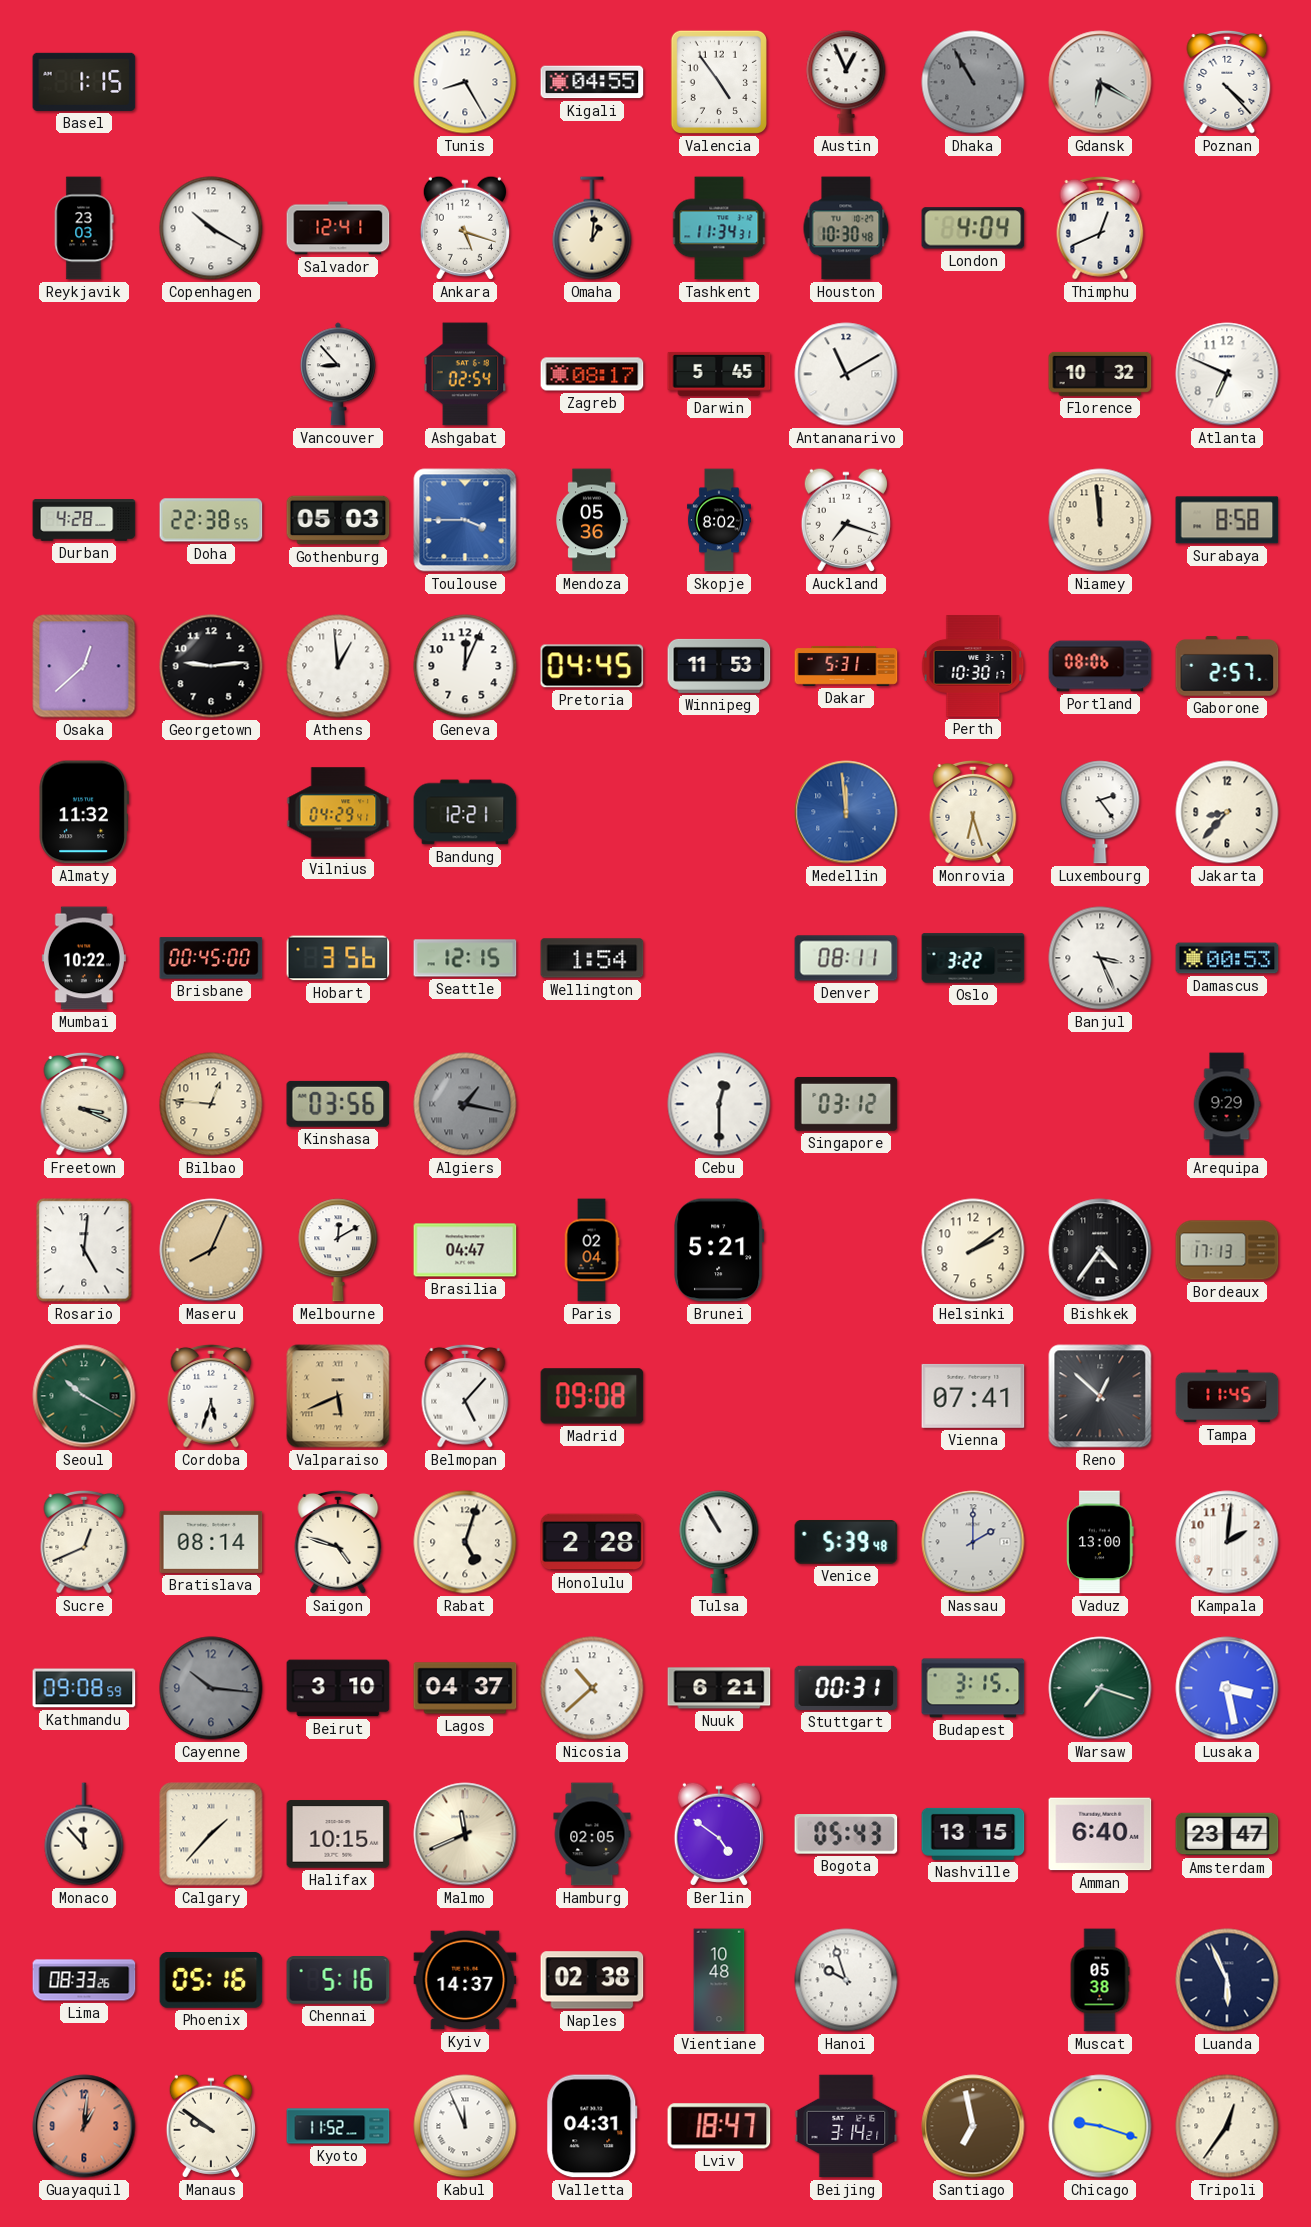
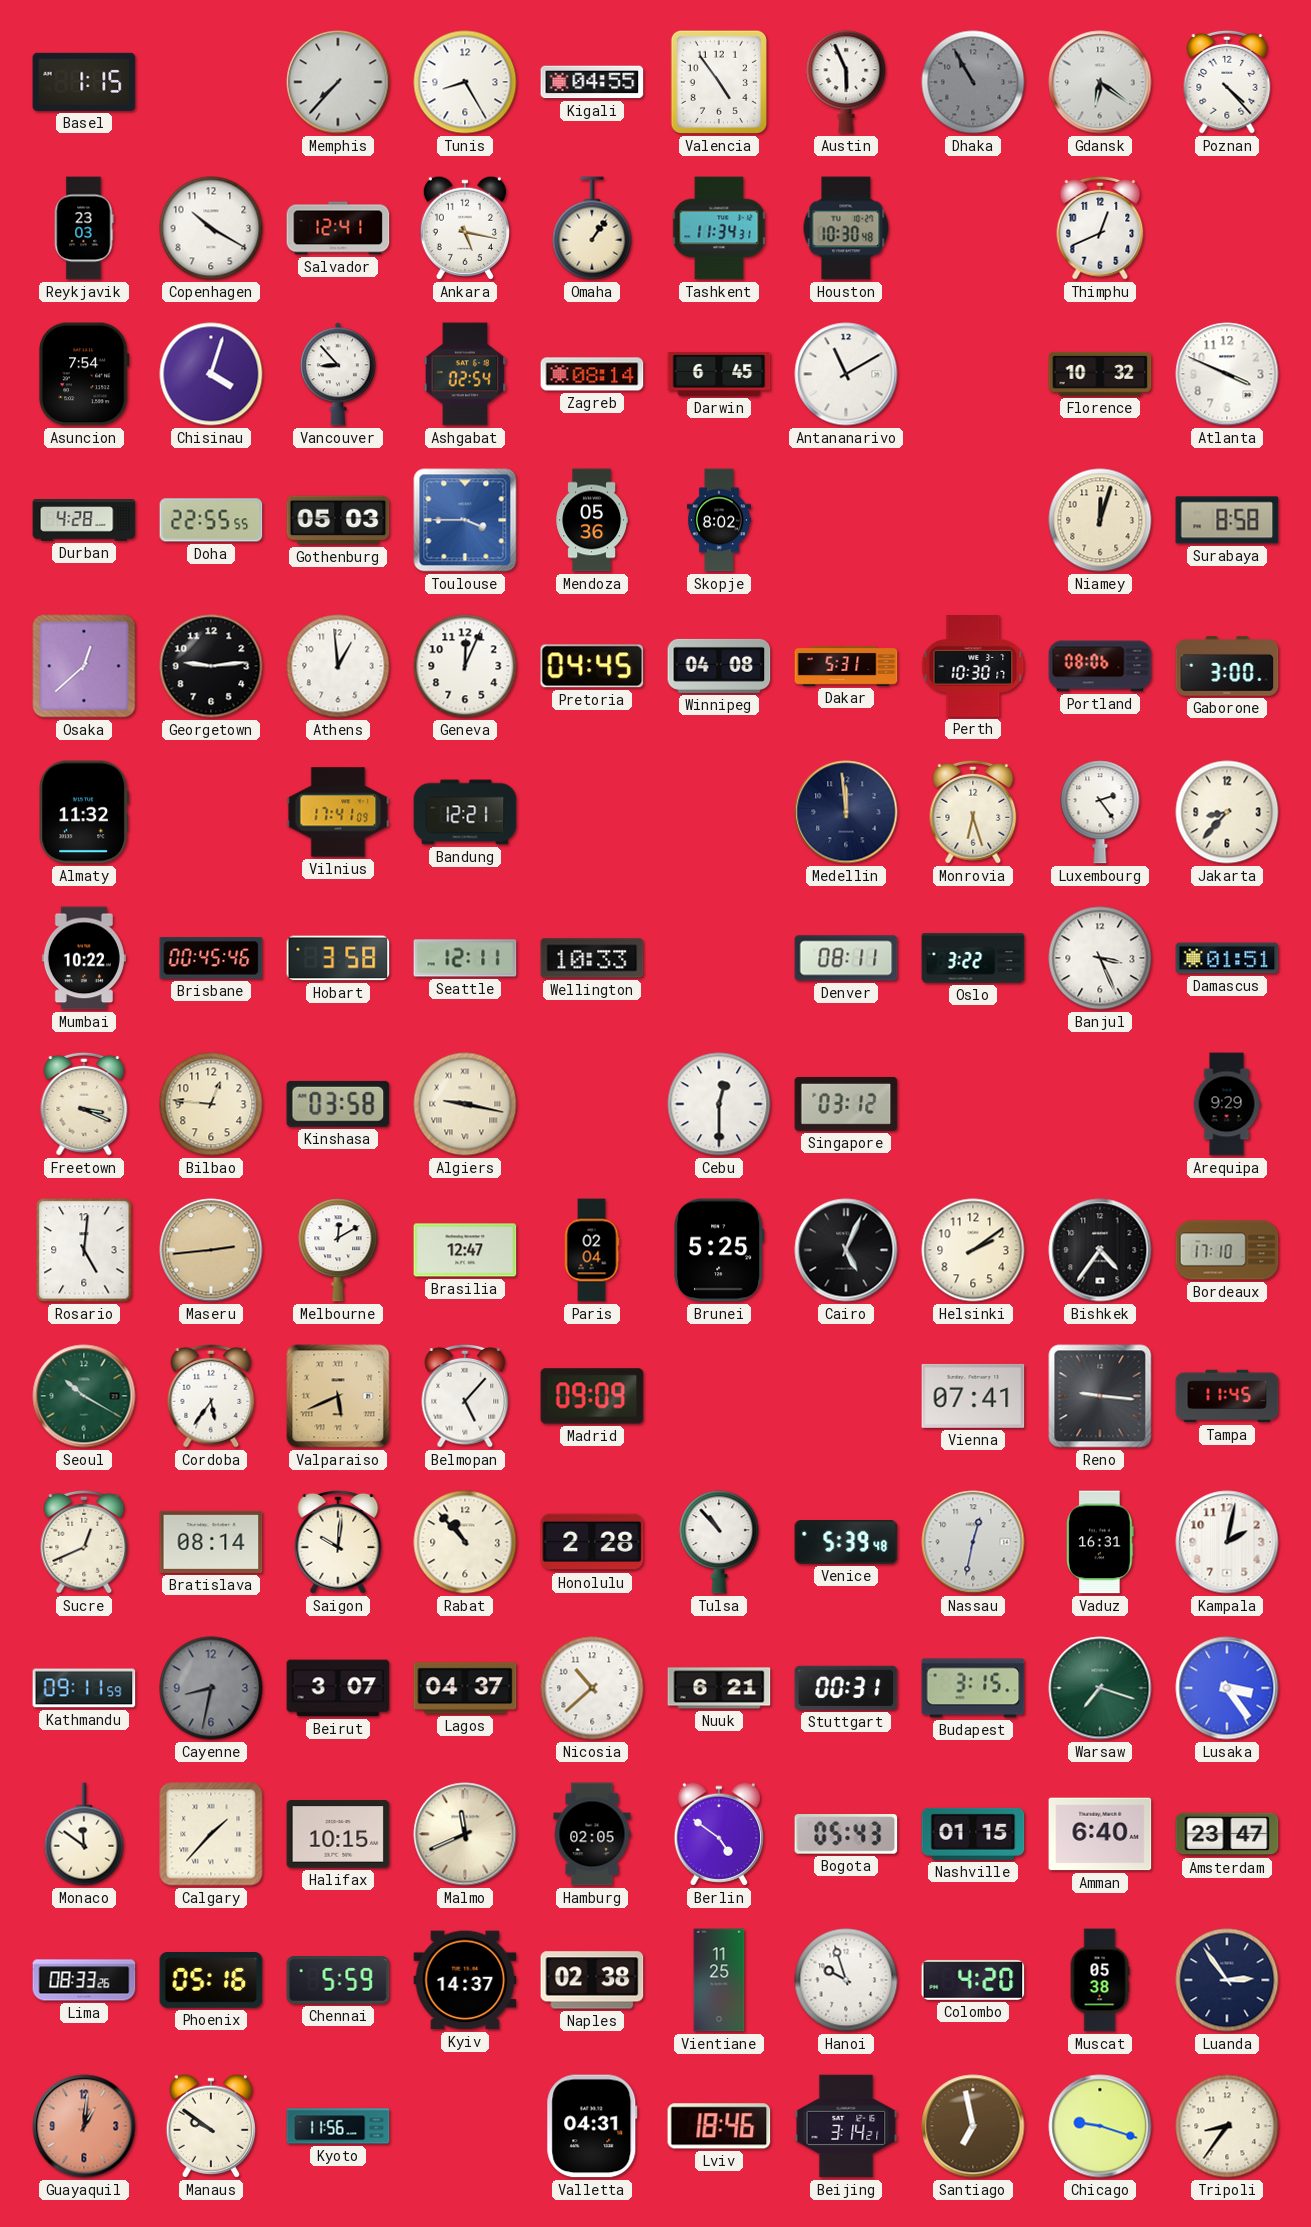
Memphis: none -> 7:37 (338, 82)
Austin: 12:56 -> 5:56 (846, 82)
Gdansk: 6:20 -> 6:21 (1100, 82)
Ankara: 5:18 -> 5:17 (465, 228)
Omaha: 1:01 -> 1:06 (592, 228)
London: 4:04 -> none (973, 228)
Asuncion: none -> 7:54 (84, 374)
Chisinau: none -> 4:03 (211, 374)
Zagreb: 08:17 -> 08:14 (592, 374)
Darwin: 5:45 -> 6:45 (719, 374)
Atlanta: 6:49 -> 3:49 (1227, 374)
Doha: 22:38 -> 22:55 (211, 520)
Auckland: 7:18 -> none (846, 520)
Niamey: 11:59 -> 12:03 (1100, 520)
Winnipeg: 11:53 -> 04:08 (719, 666)
Gaborone: 2:57 -> 3:00 (1227, 666)
Vilnius: 04:29 -> 17:41 (338, 812)
Medellin dial: blue -> navy (846, 812)
Brisbane: 00:45:00 -> 00:45:46 (211, 958)
Hobart: 3:56 -> 3:58 (338, 958)
Seattle: 12:15 -> 12:11 (465, 958)
Wellington: 1:54 -> 10:33 (592, 958)
Damascus: 00:53 -> 01:51 (1227, 958)
Kinshasa: 03:56 -> 03:58 (338, 1104)
Algiers: 1:17 -> 9:17 (465, 1104)
Algiers dial: grey -> cream (465, 1104)
Maseru: 8:04 -> 2:44 (211, 1250)
Brasilia: 04:47 -> 12:47 (465, 1250)
Brunei: 5:21 -> 5:25 (719, 1250)
Cairo: none -> 5:04 (846, 1250)
Bordeaux: 17:13 -> 17:10 (1227, 1250)
Cordoba: 5:33 -> 5:36 (211, 1396)
Madrid: 09:08 -> 09:09 (592, 1396)
Reno: 12:52 -> 9:16 (1100, 1396)
Saigon: 4:48 -> 10:01 (338, 1542)
Rabat: 5:03 -> 10:53 (465, 1542)
Tulsa: 10:55 -> 10:53 (719, 1542)
Nassau: 2:00 -> 12:32 (973, 1542)
Vaduz: 13:00 -> 16:31 (1100, 1542)
Kampala: 2:01 -> 2:02 (1227, 1542)
Kathmandu: 09:08 -> 09:11 (84, 1688)
Cayenne: 10:16 -> 8:32 (211, 1688)
Beirut: 3:10 -> 3:07 (338, 1688)
Lusaka: 3:28 -> 3:24 (1227, 1688)
Monaco: 11:53 -> 11:51 (84, 1834)
Nashville: 13:15 -> 01:15 (973, 1834)
Chennai: 5:16 -> 5:59 (338, 1981)
Vientiane: 10:48 -> 11:25 (719, 1980)
Colombo: none -> 4:20 (973, 1980)
Luanda: 5:56 -> 2:54 (1227, 1980)
Kyoto: 11:52 -> 11:56 (338, 2126)
Kabul: 11:56 -> none (465, 2126)
Lviv: 18:47 -> 18:46 (719, 2126)
Tripoli: 12:36 -> 8:36 (1227, 2126)
